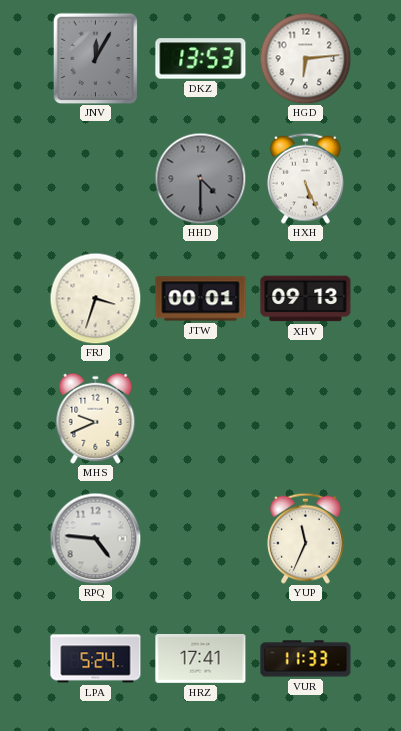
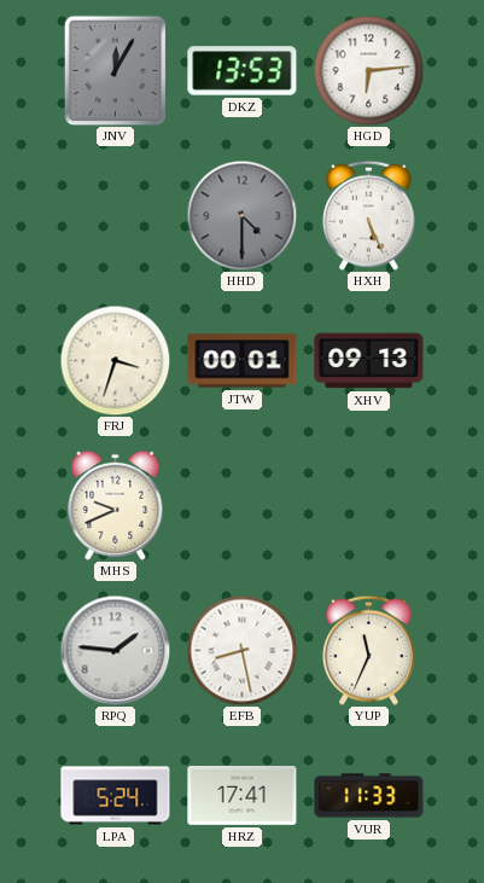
RPQ: 4:46 -> 1:46 (115, 650)
EFB: none -> 8:28 (241, 650)
